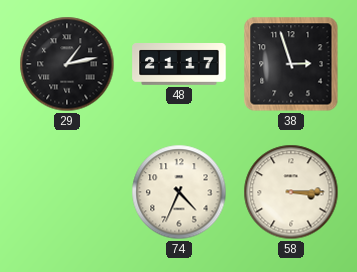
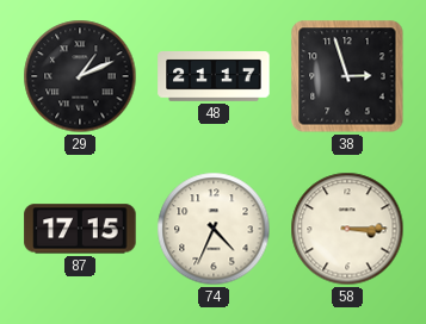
29: 1:13 -> 1:11 (80, 76)
87: none -> 17:15 (80, 229)
